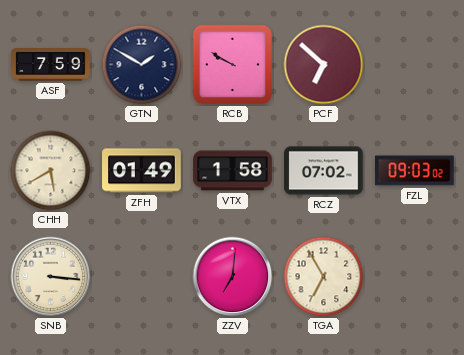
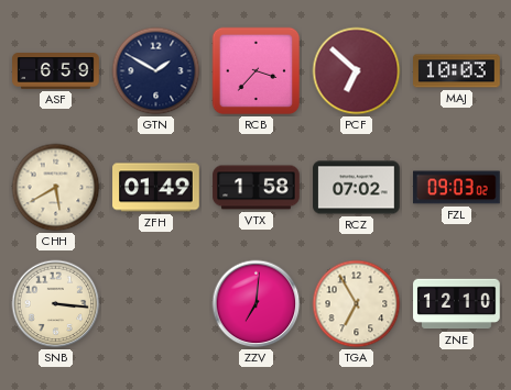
ASF: 7:59 -> 6:59 (56, 71)
RCB: 9:50 -> 3:37 (257, 71)
MAJ: none -> 10:03 (457, 71)
ZNE: none -> 12:10 (457, 304)
